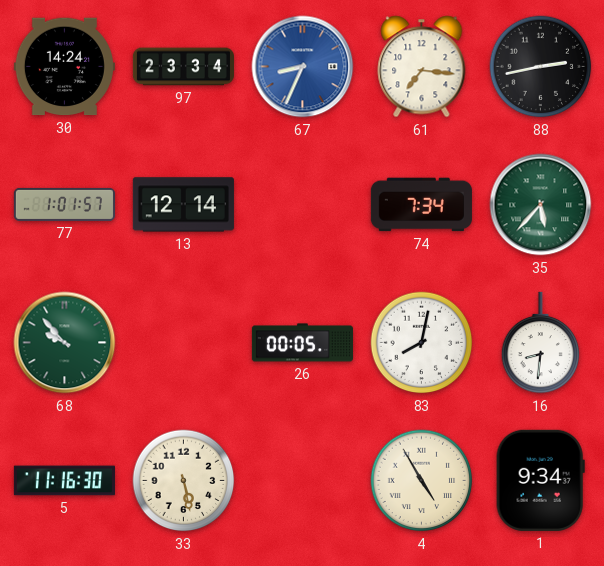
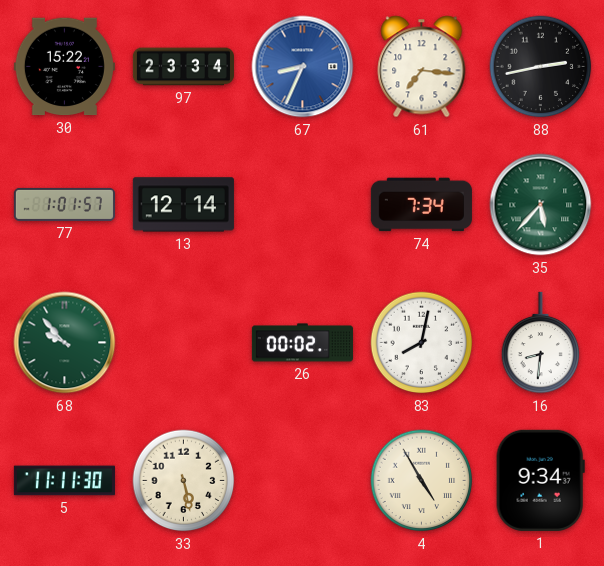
30: 14:24 -> 15:22 (64, 67)
26: 00:05 -> 00:02 (302, 343)
5: 11:16 -> 11:11 (64, 481)
